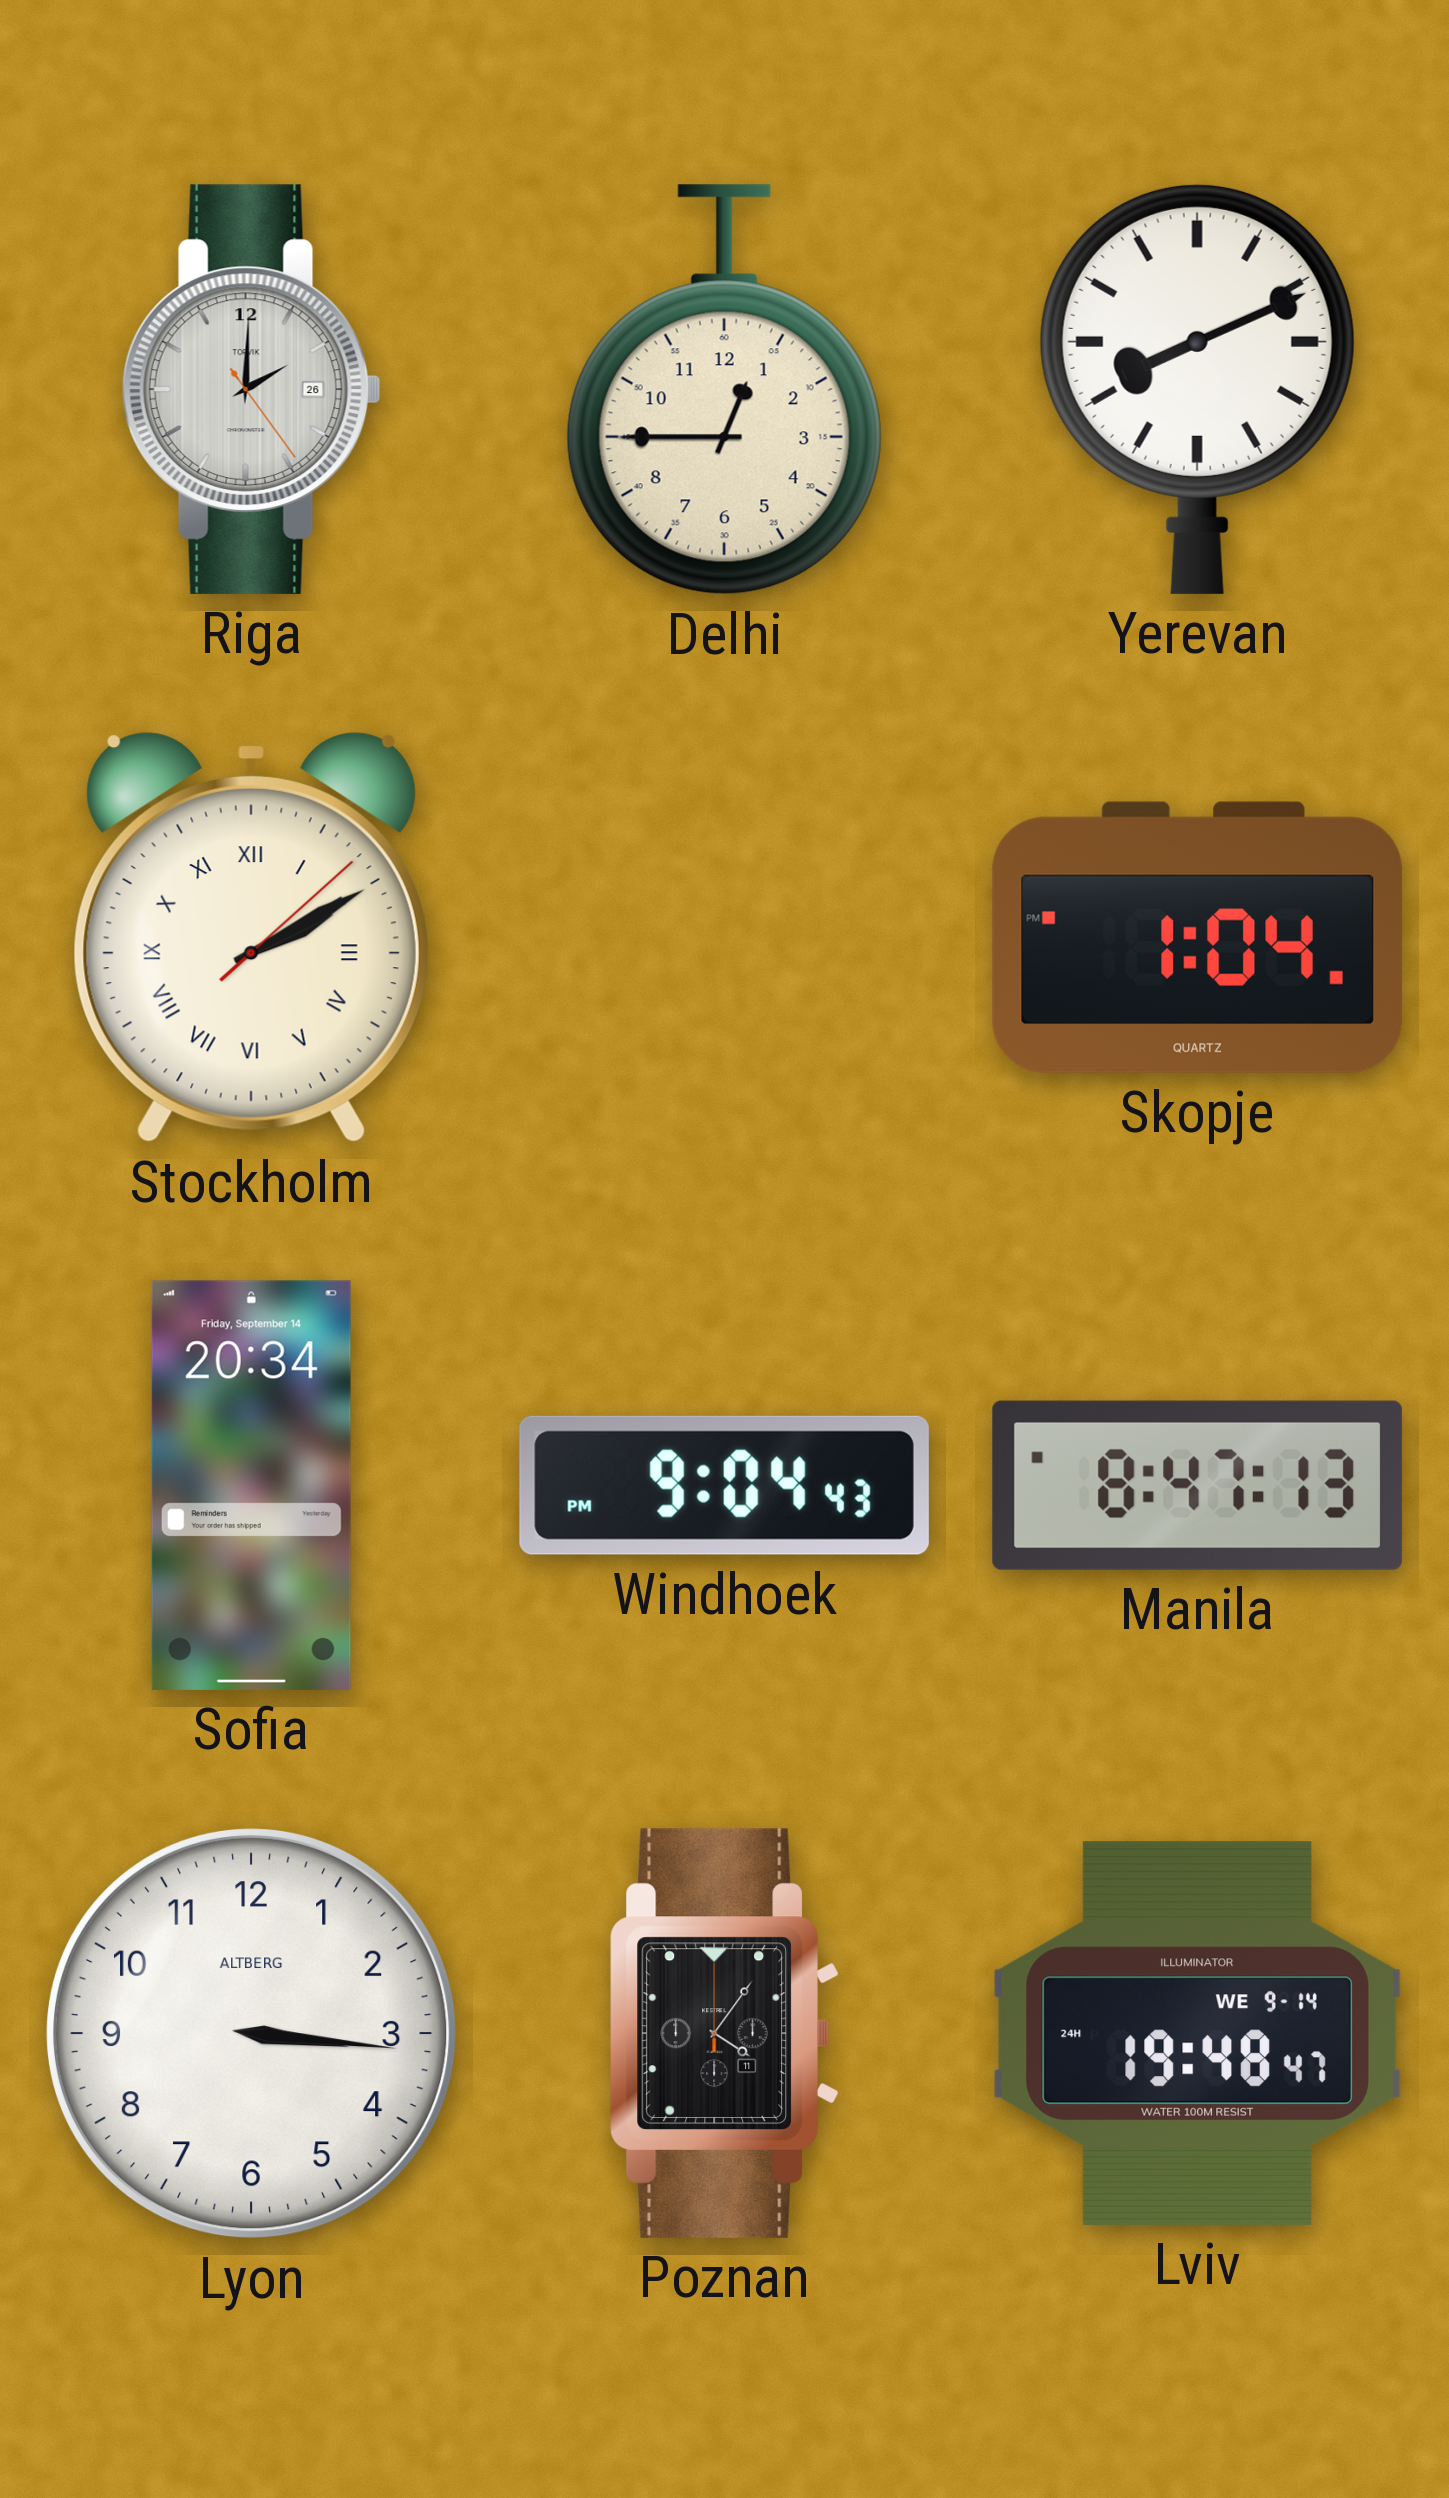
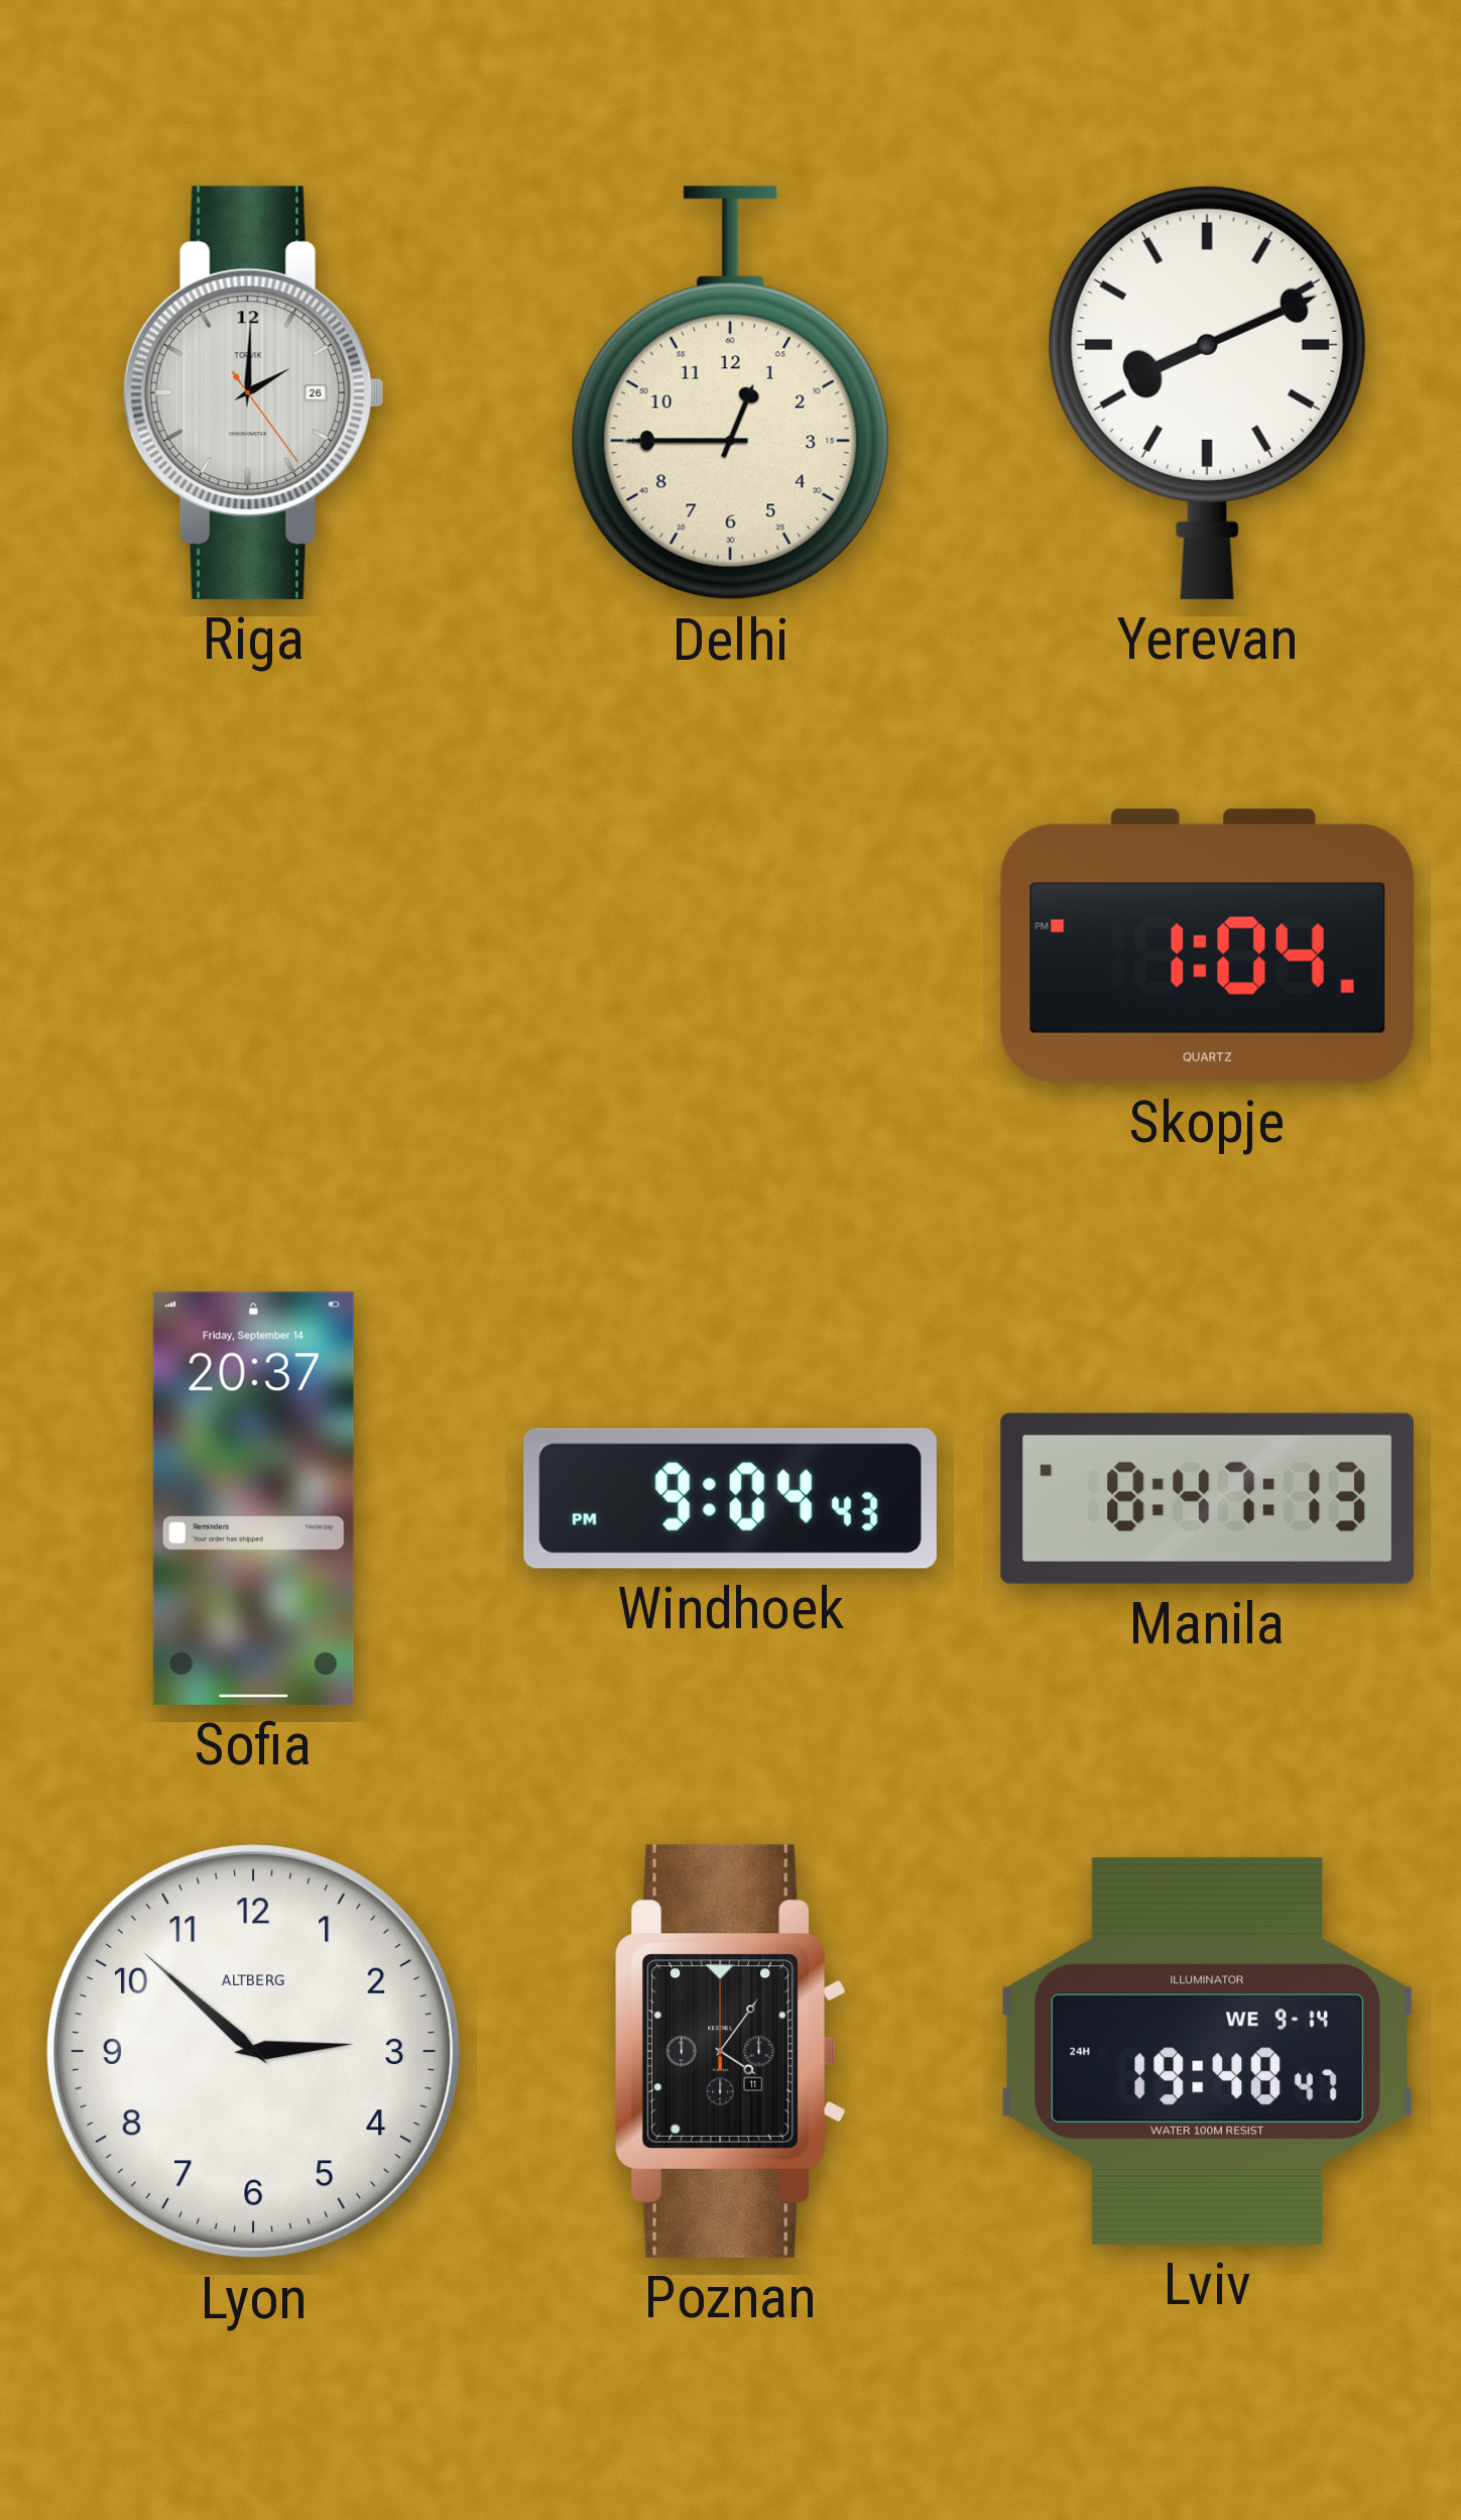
Stockholm: 2:10 -> none (251, 938)
Sofia: 20:34 -> 20:37 (253, 1498)
Lyon: 3:16 -> 2:52 (253, 2051)
